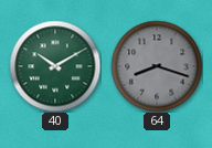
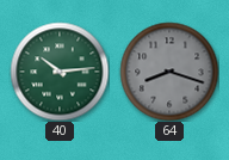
40: 10:10 -> 10:14 (60, 72)
